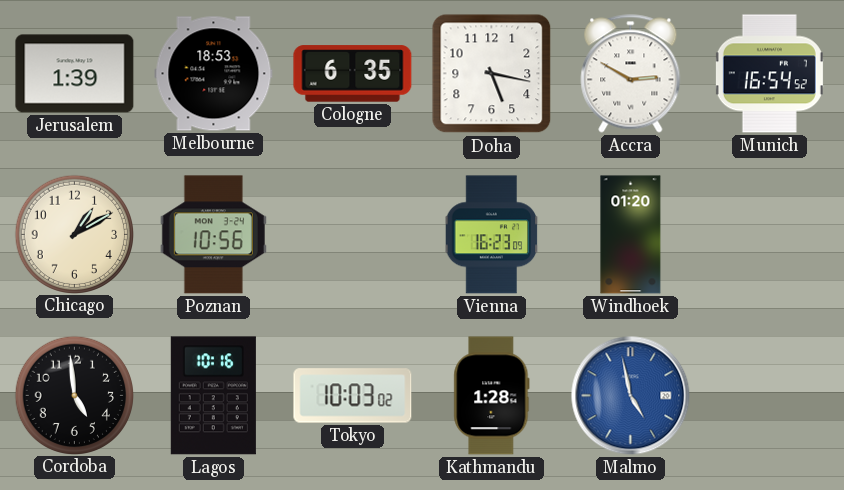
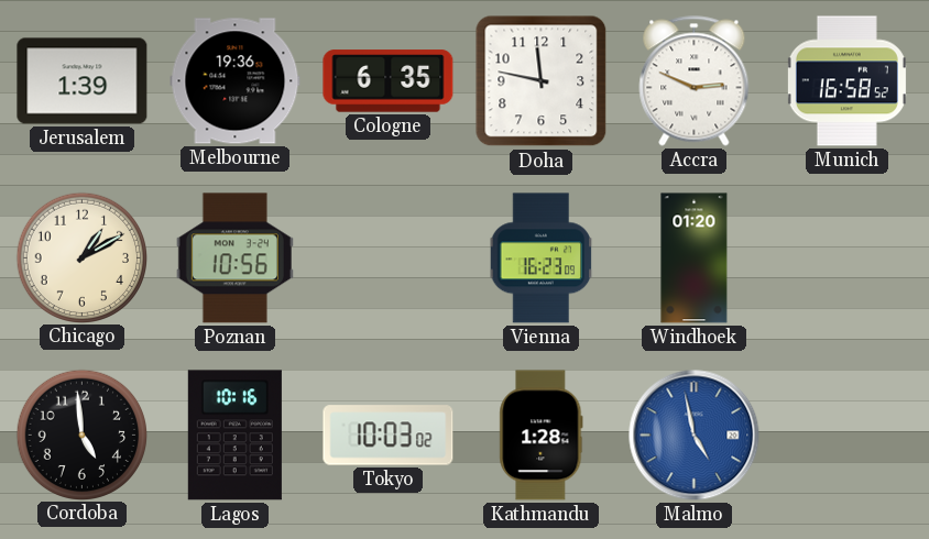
Melbourne: 18:53 -> 19:36 (236, 81)
Doha: 5:17 -> 11:47 (542, 81)
Accra: 2:50 -> 2:49 (695, 81)
Munich: 16:54 -> 16:58 (846, 81)
